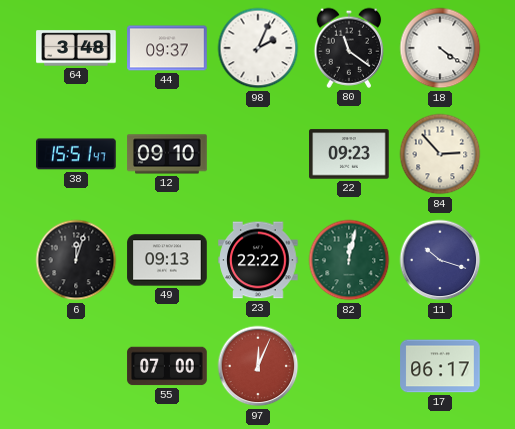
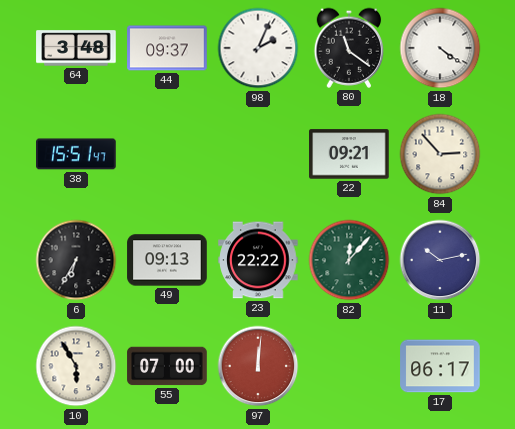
12: 09:10 -> none (167, 154)
22: 09:23 -> 09:21 (349, 154)
6: 12:03 -> 6:35 (76, 260)
82: 12:02 -> 12:07 (349, 260)
11: 10:18 -> 10:13 (440, 260)
10: none -> 5:55 (76, 366)
97: 12:04 -> 12:01 (258, 366)
